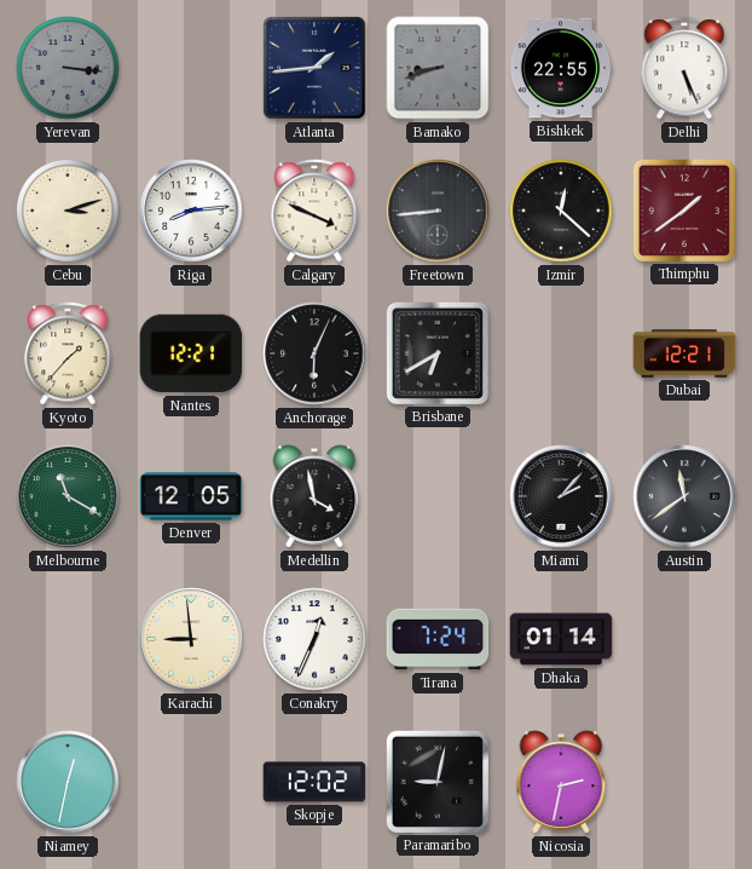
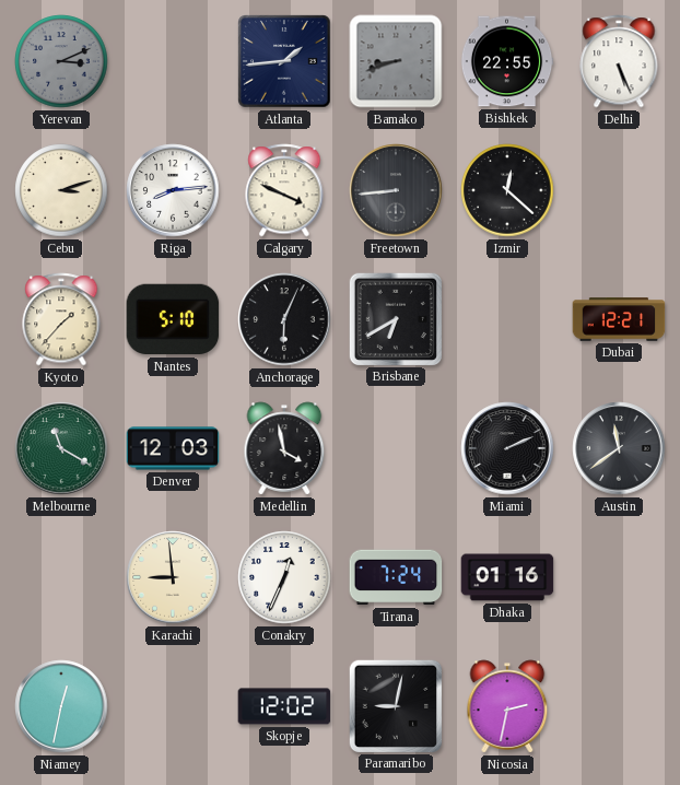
Yerevan: 3:16 -> 3:11 (61, 61)
Thimphu: 1:39 -> none (683, 209)
Nantes: 12:21 -> 5:10 (173, 319)
Denver: 12:05 -> 12:03 (173, 448)
Miami: 2:07 -> 2:11 (507, 448)
Dhaka: 01:14 -> 01:16 (507, 577)
